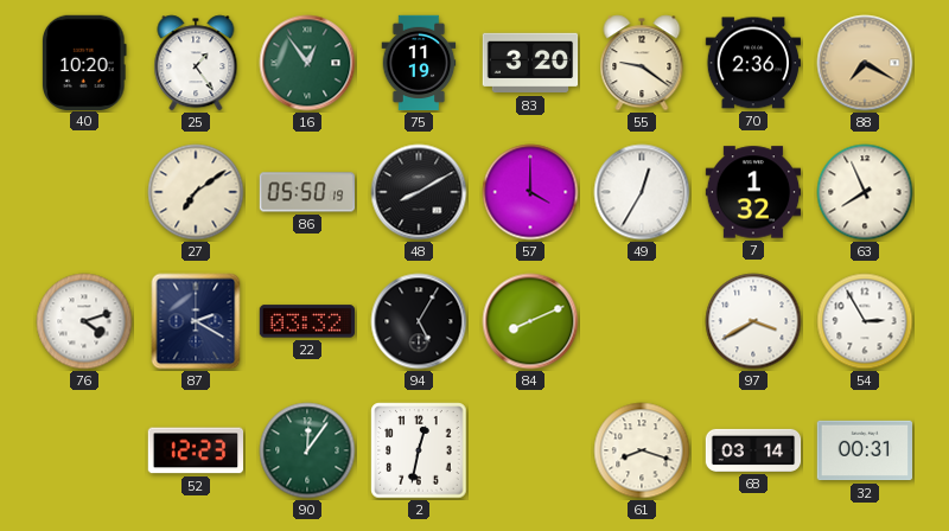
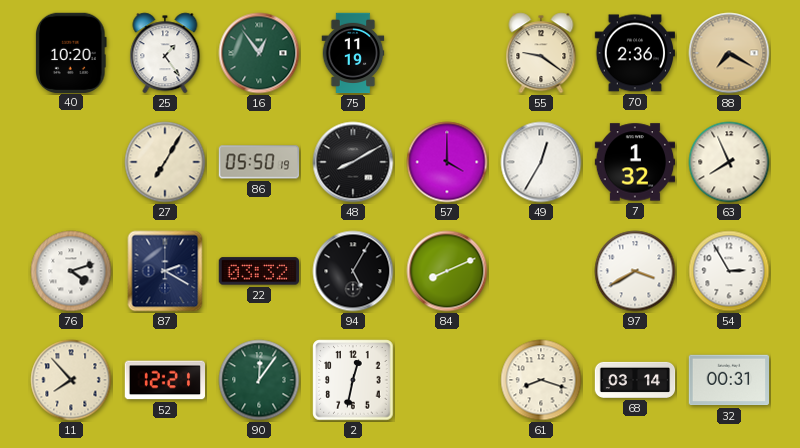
83: 3:20 -> none (530, 63)
27: 7:09 -> 7:05 (165, 162)
11: none -> 7:53 (71, 380)
52: 12:23 -> 12:21 (164, 380)
